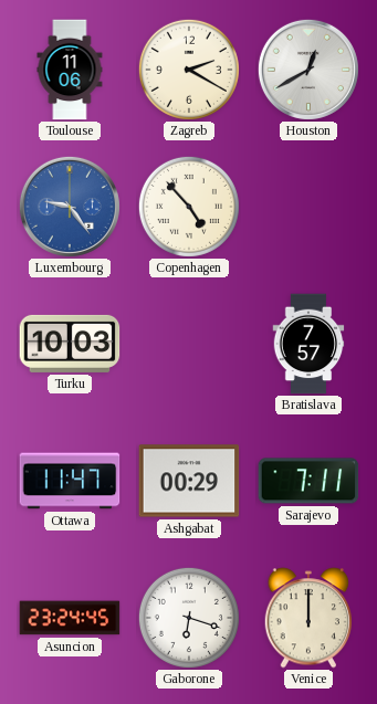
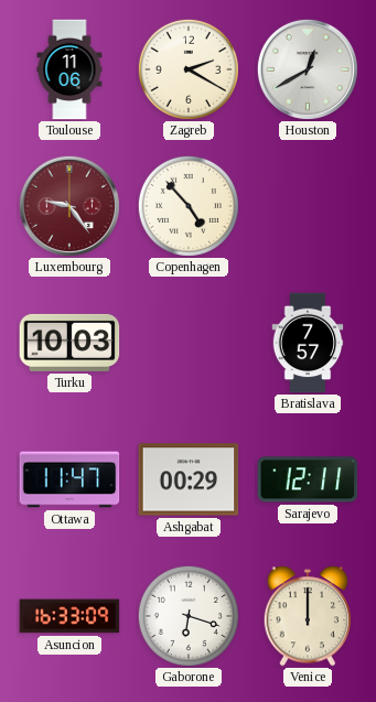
Luxembourg dial: blue -> burgundy (69, 206)
Sarajevo: 7:11 -> 12:11 (308, 479)
Asuncion: 23:24 -> 16:33 (69, 616)
